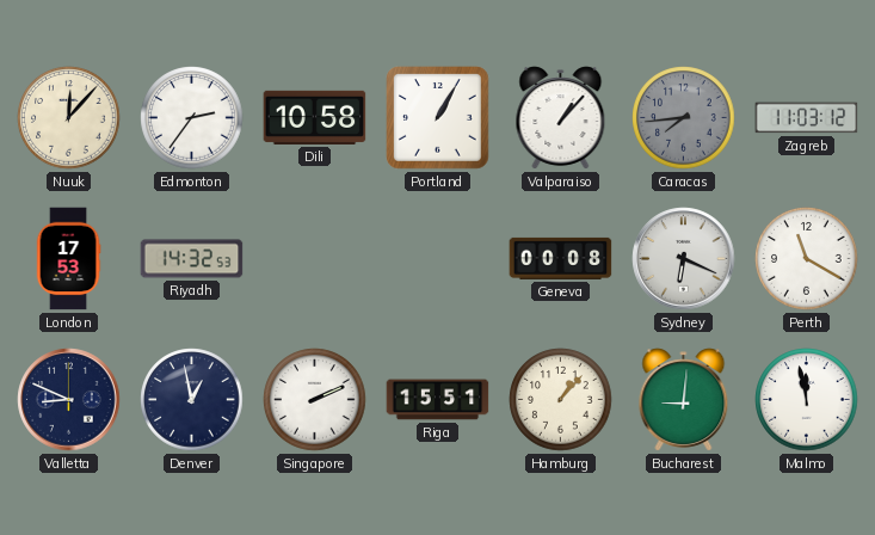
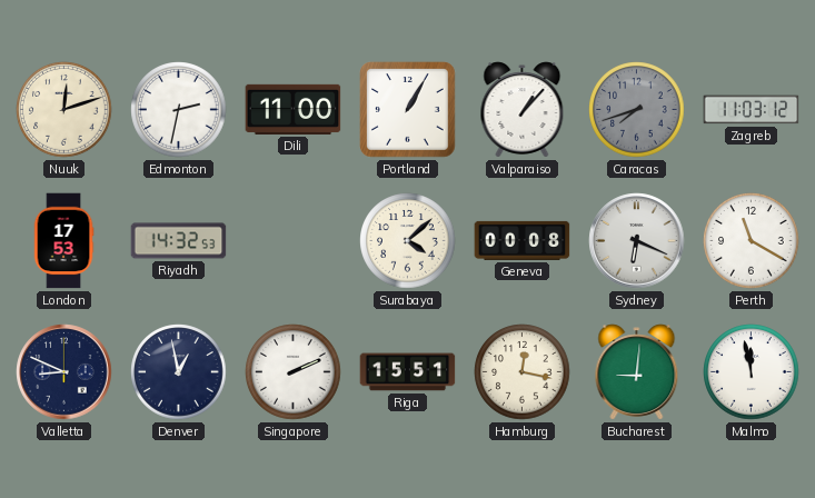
Nuuk: 12:07 -> 12:12 (64, 110)
Edmonton: 2:36 -> 2:32 (179, 110)
Dili: 10:58 -> 11:00 (294, 109)
Caracas: 7:44 -> 7:42 (637, 110)
Surabaya: none -> 4:08 (408, 241)
Hamburg: 1:07 -> 12:17 (523, 372)
